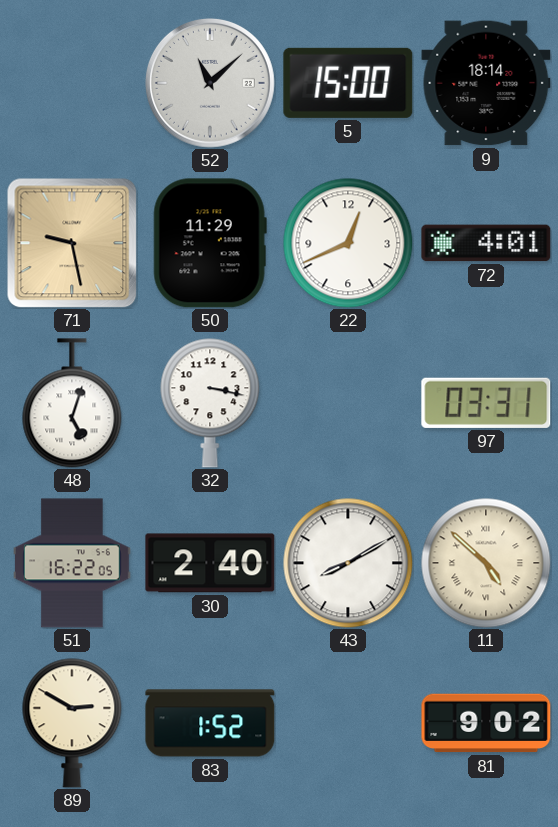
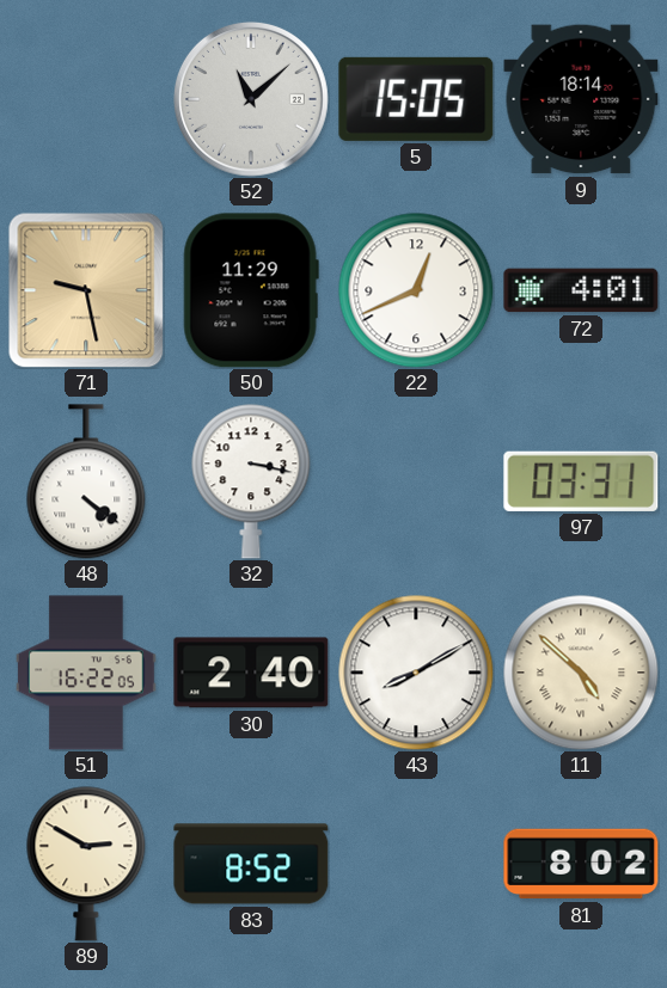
5: 15:00 -> 15:05 (416, 99)
48: 5:03 -> 4:21 (86, 481)
83: 1:52 -> 8:52 (251, 864)
81: 9:02 -> 8:02 (581, 864)
